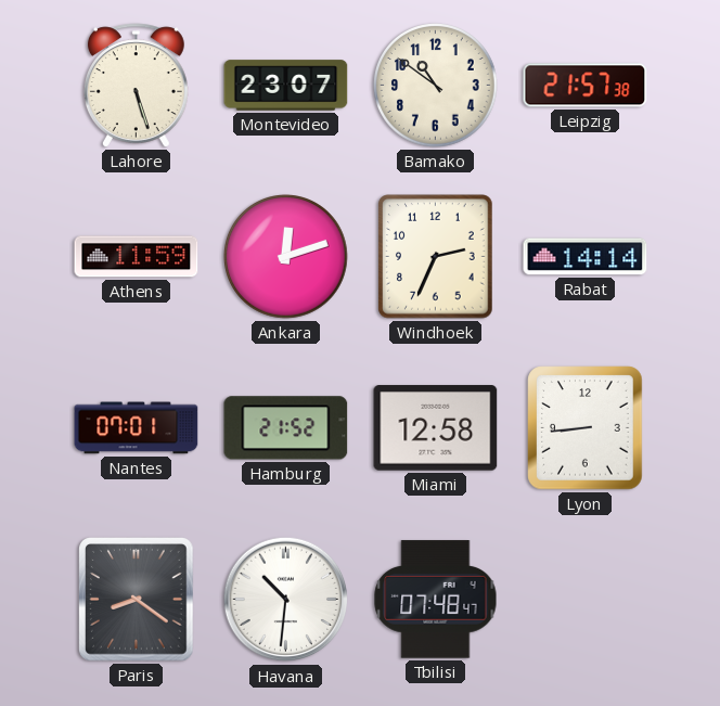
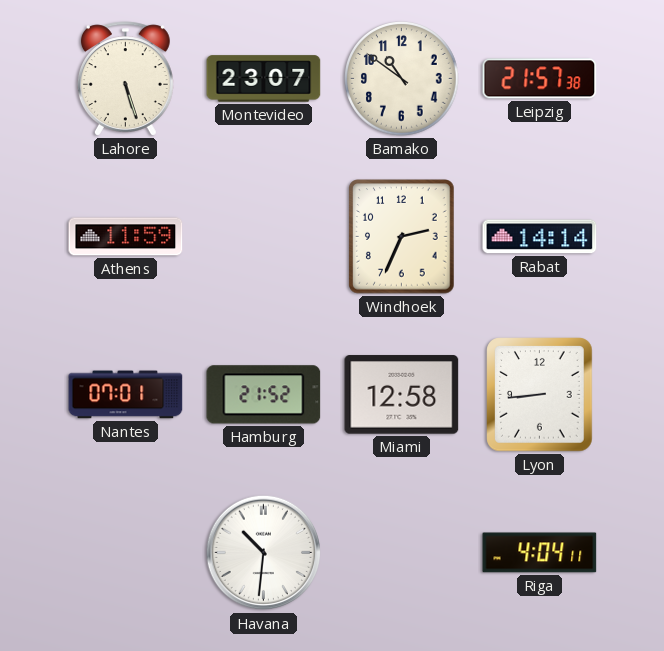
Ankara: 12:12 -> none (286, 257)
Paris: 8:21 -> none (137, 600)
Tbilisi: 07:48 -> none (436, 600)
Riga: none -> 4:04 (540, 553)
